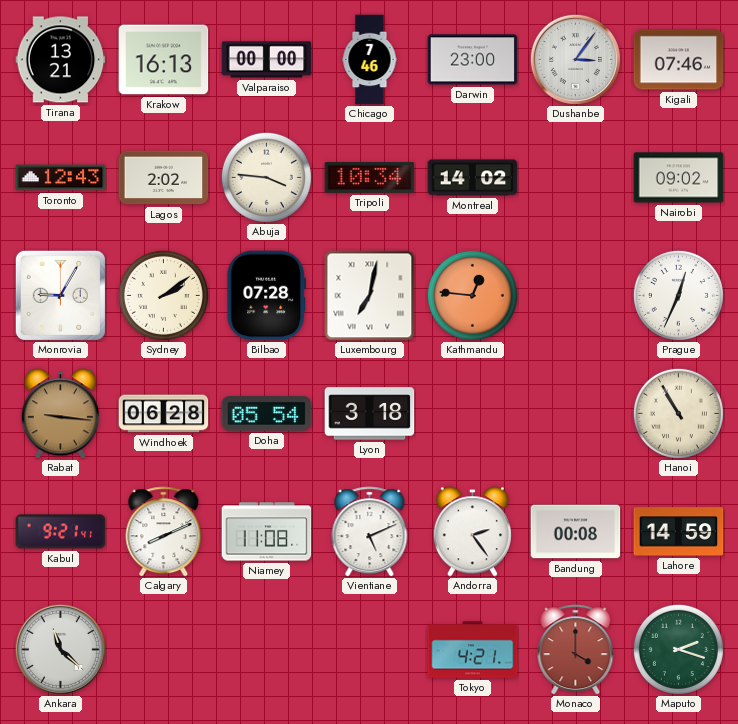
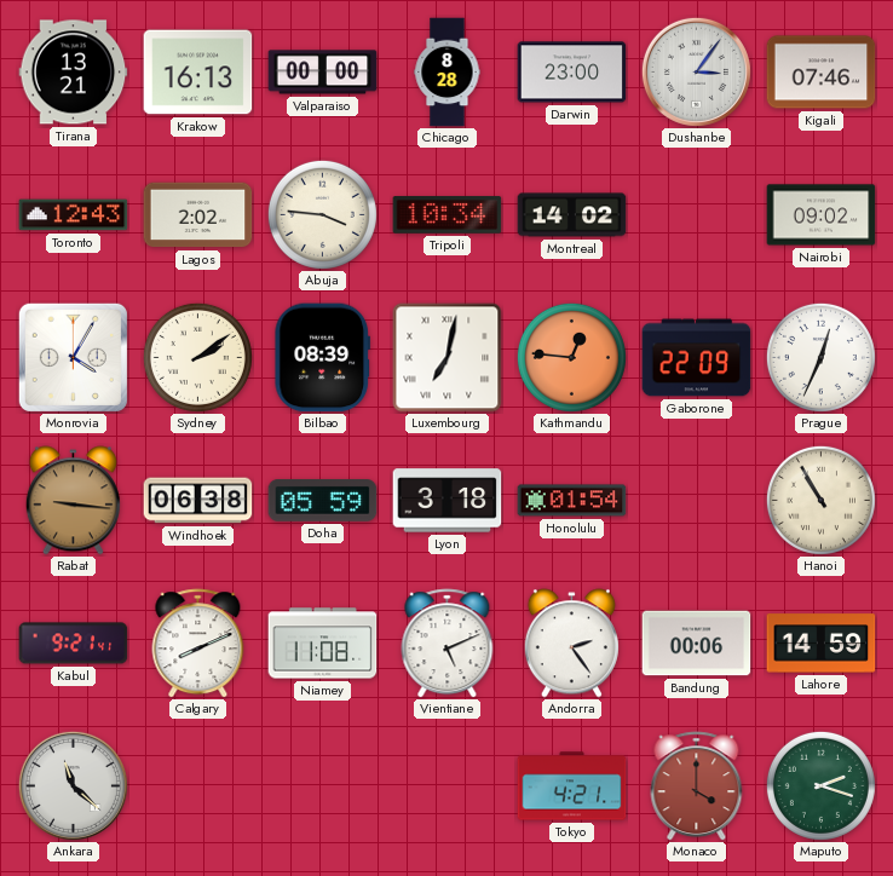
Chicago: 7:46 -> 8:28 (448, 73)
Monrovia: 9:05 -> 4:05 (73, 357)
Bilbao: 07:28 -> 08:39 (322, 358)
Gaborone: none -> 22:09 (697, 358)
Windhoek: 06:28 -> 06:38 (198, 501)
Doha: 05:54 -> 05:59 (323, 501)
Honolulu: none -> 01:54 (572, 501)
Bandung: 00:08 -> 00:06 (697, 644)
